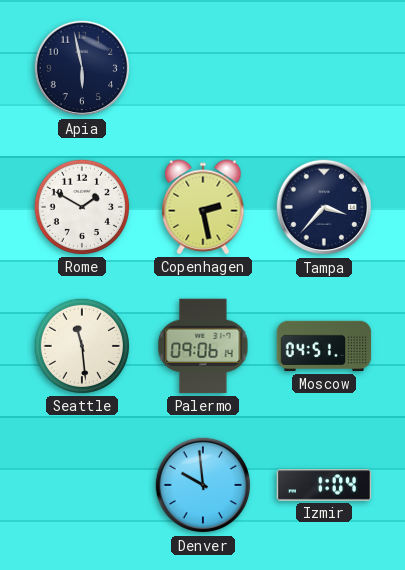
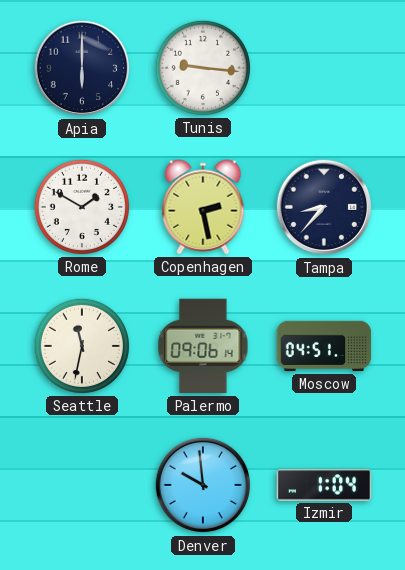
Apia: 5:58 -> 6:00 (82, 68)
Tunis: none -> 9:16 (203, 68)
Tampa: 3:37 -> 8:37 (324, 207)
Seattle: 11:29 -> 11:32 (82, 346)
